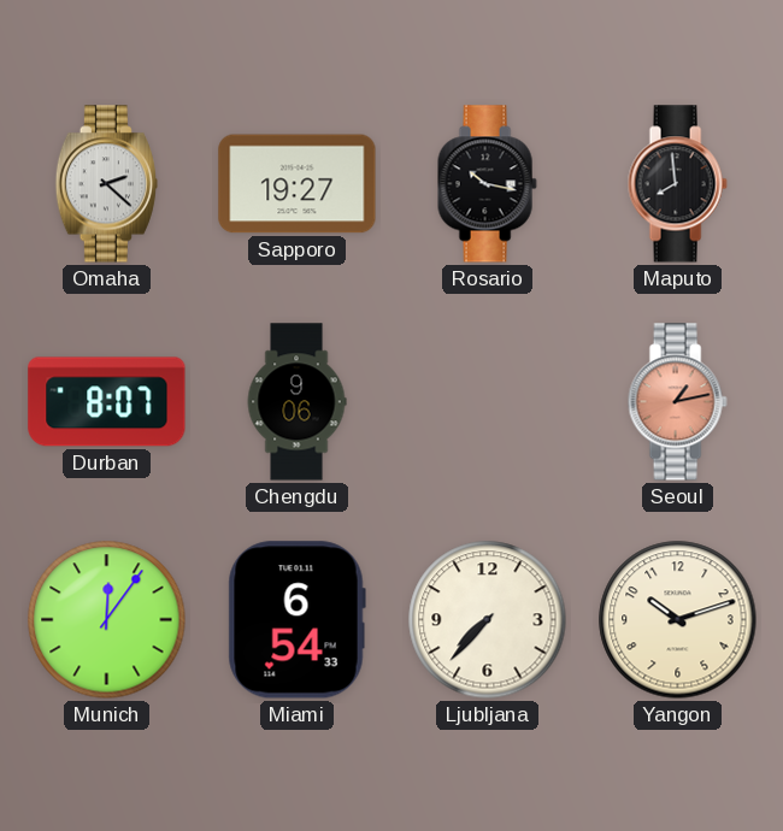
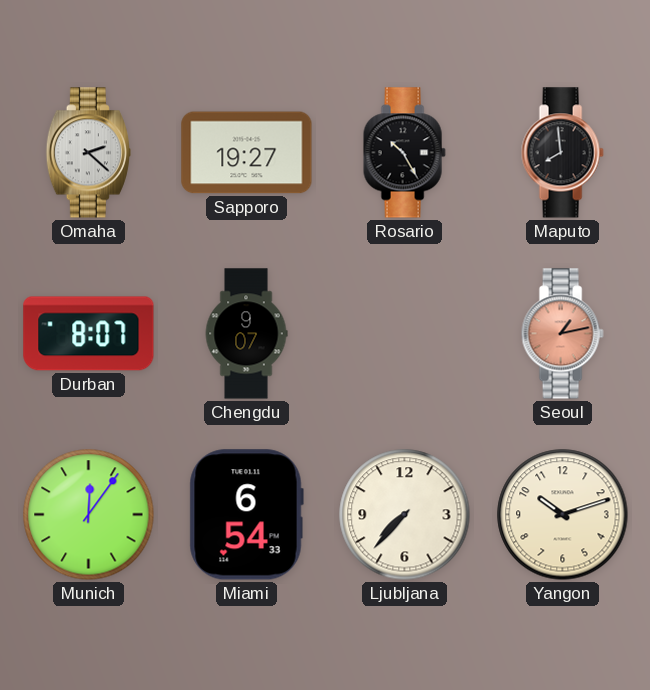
Rosario: 10:17 -> 10:25 (404, 153)
Chengdu: 9:06 -> 9:07 (246, 334)
